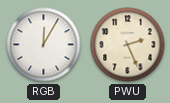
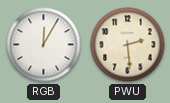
PWU: 2:26 -> 2:29 (128, 45)
